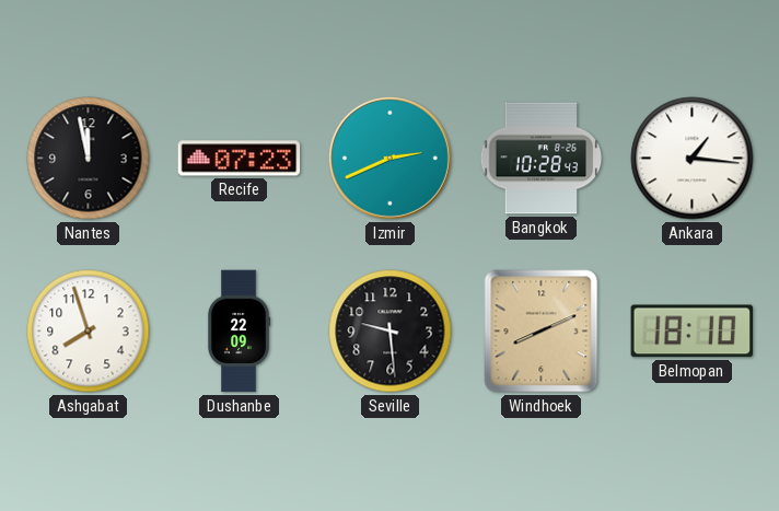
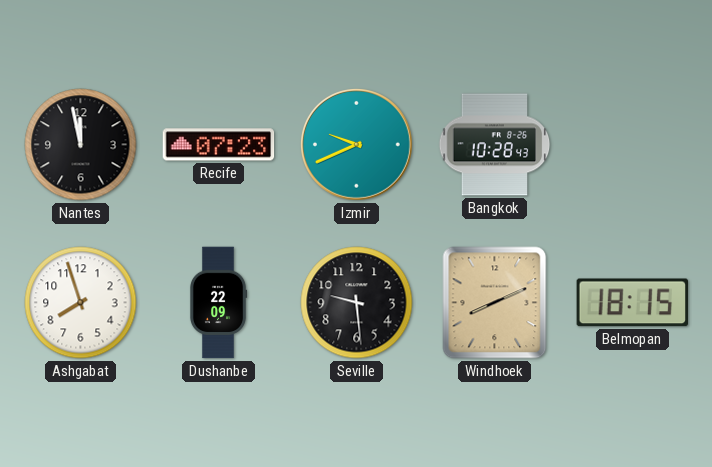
Izmir: 2:41 -> 9:41 (356, 144)
Ankara: 1:16 -> none (693, 159)
Belmopan: 18:10 -> 18:15 (632, 303)
